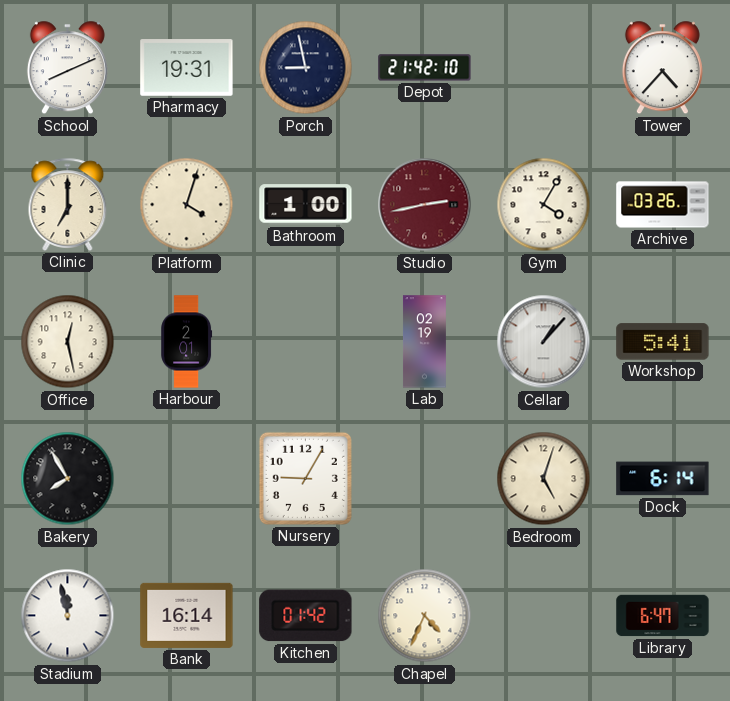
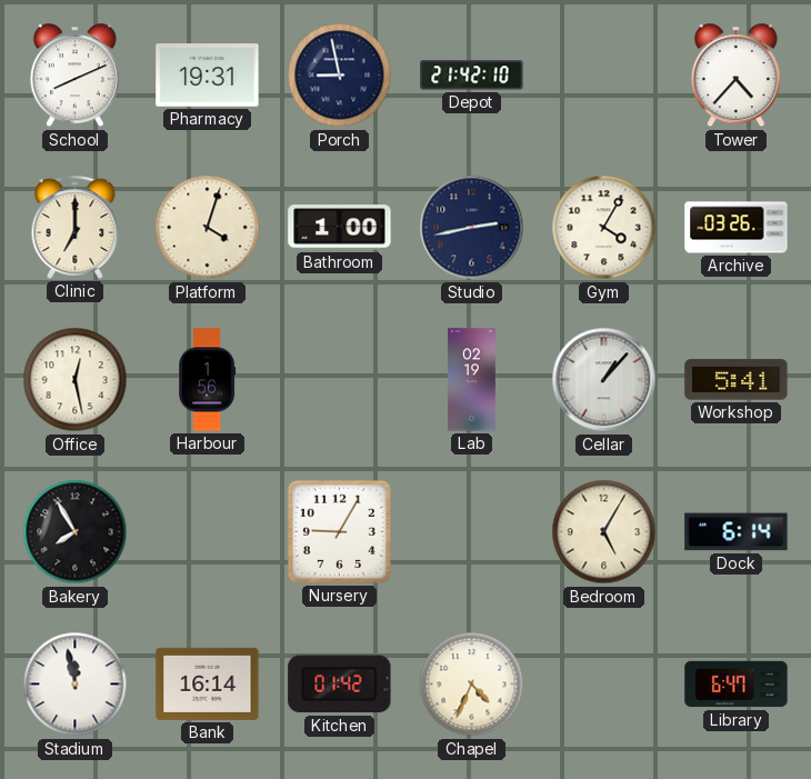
Studio dial: burgundy -> navy (472, 228)
Harbour: 2:01 -> 1:56 (208, 380)
Bedroom: 5:03 -> 5:05 (604, 532)
